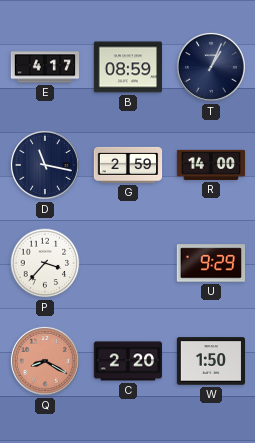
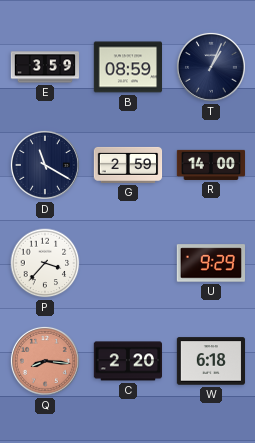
E: 4:17 -> 3:59 (45, 67)
D: 11:17 -> 11:20 (45, 165)
Q: 8:20 -> 8:16 (45, 361)
W: 1:50 -> 6:18 (211, 361)
